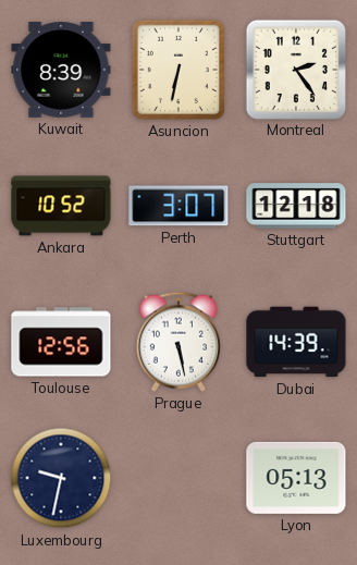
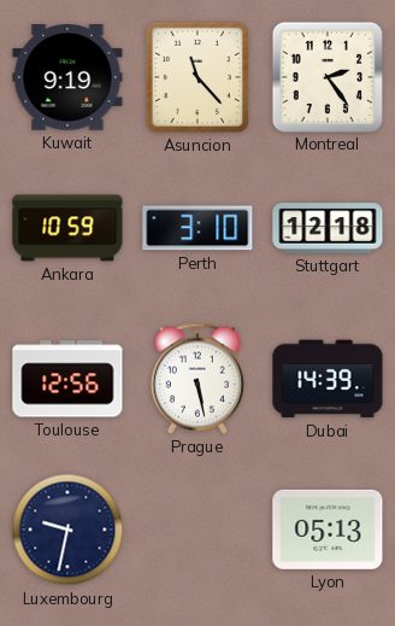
Kuwait: 8:39 -> 9:19 (67, 78)
Asuncion: 6:32 -> 11:23 (197, 77)
Ankara: 10:52 -> 10:59 (67, 228)
Perth: 3:07 -> 3:10 (197, 228)
